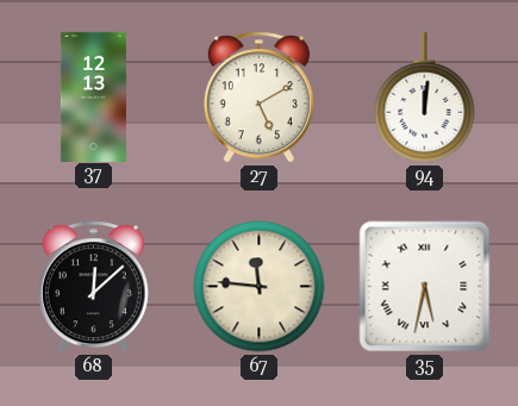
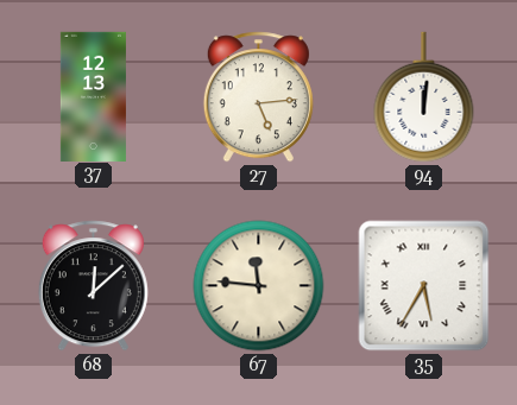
27: 5:10 -> 5:14 (258, 97)
35: 5:32 -> 5:35 (424, 286)
